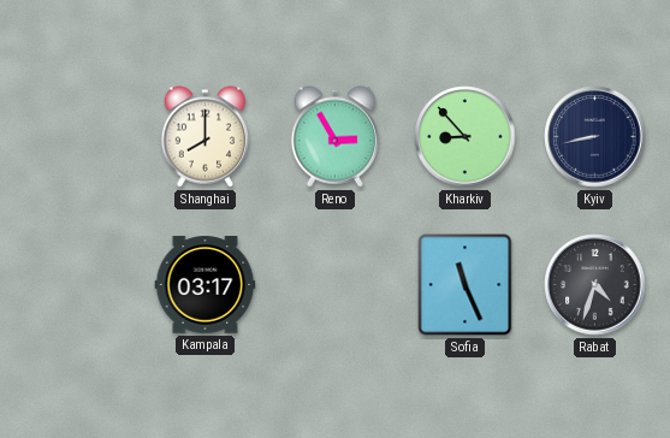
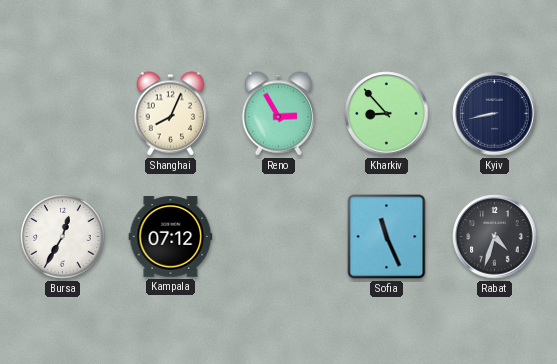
Shanghai: 8:00 -> 8:04 (171, 114)
Bursa: none -> 12:35 (63, 237)
Kampala: 03:17 -> 07:12 (171, 237)
